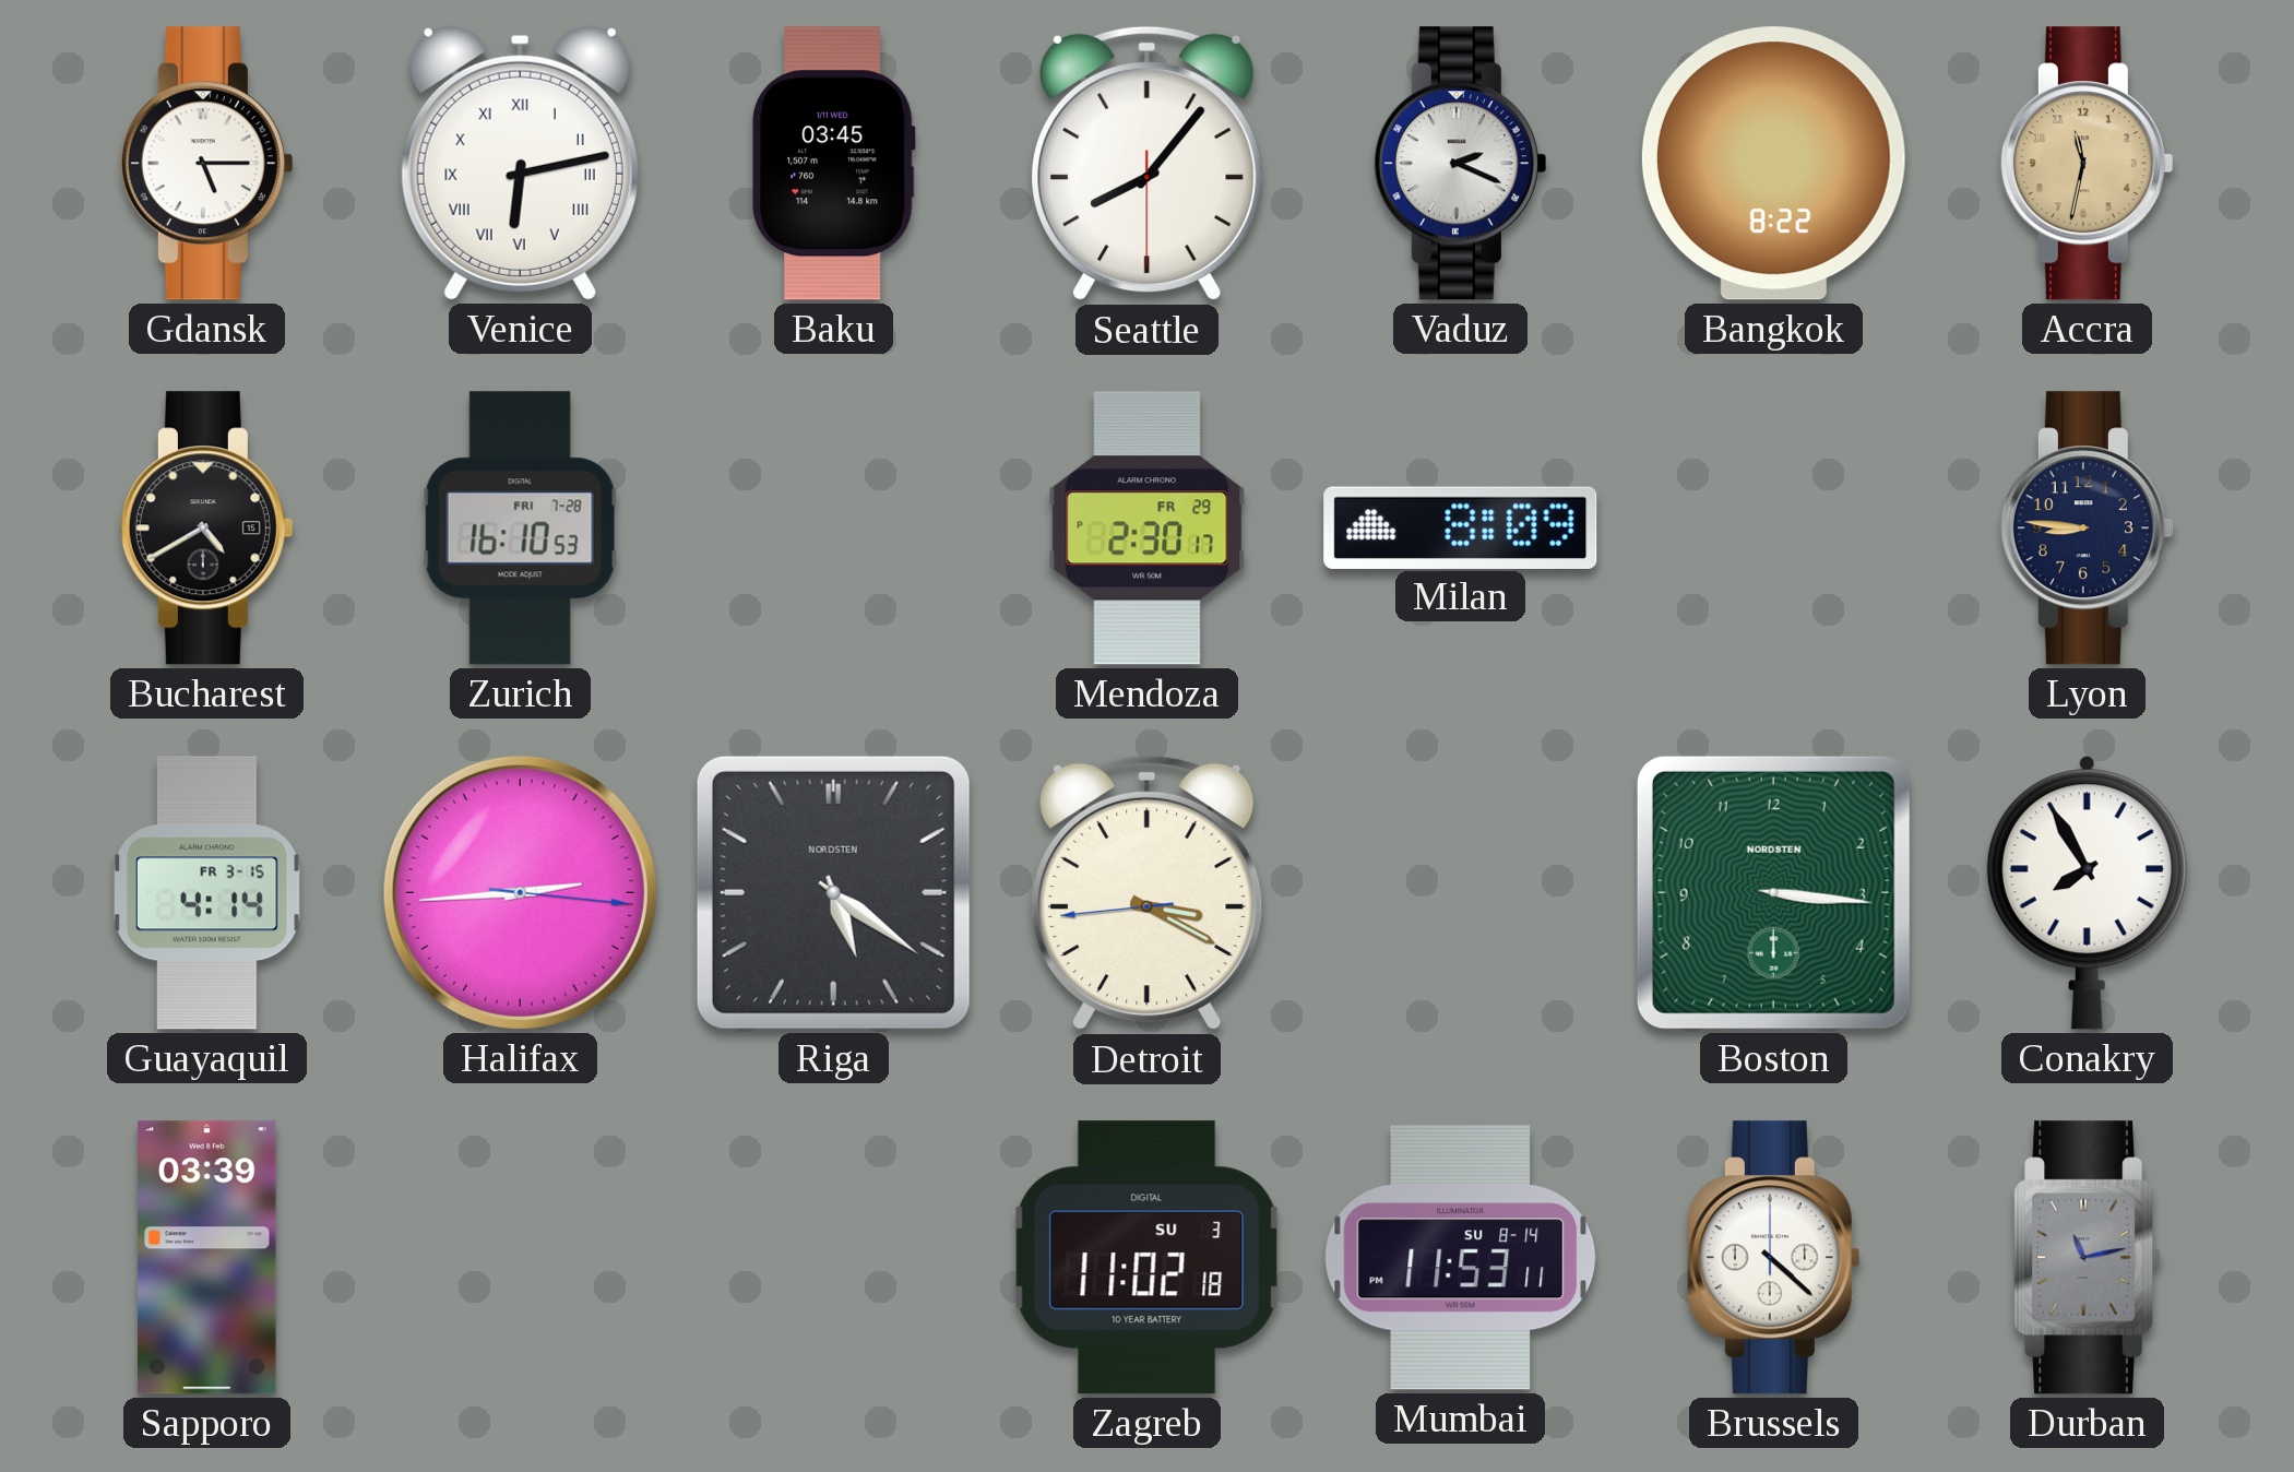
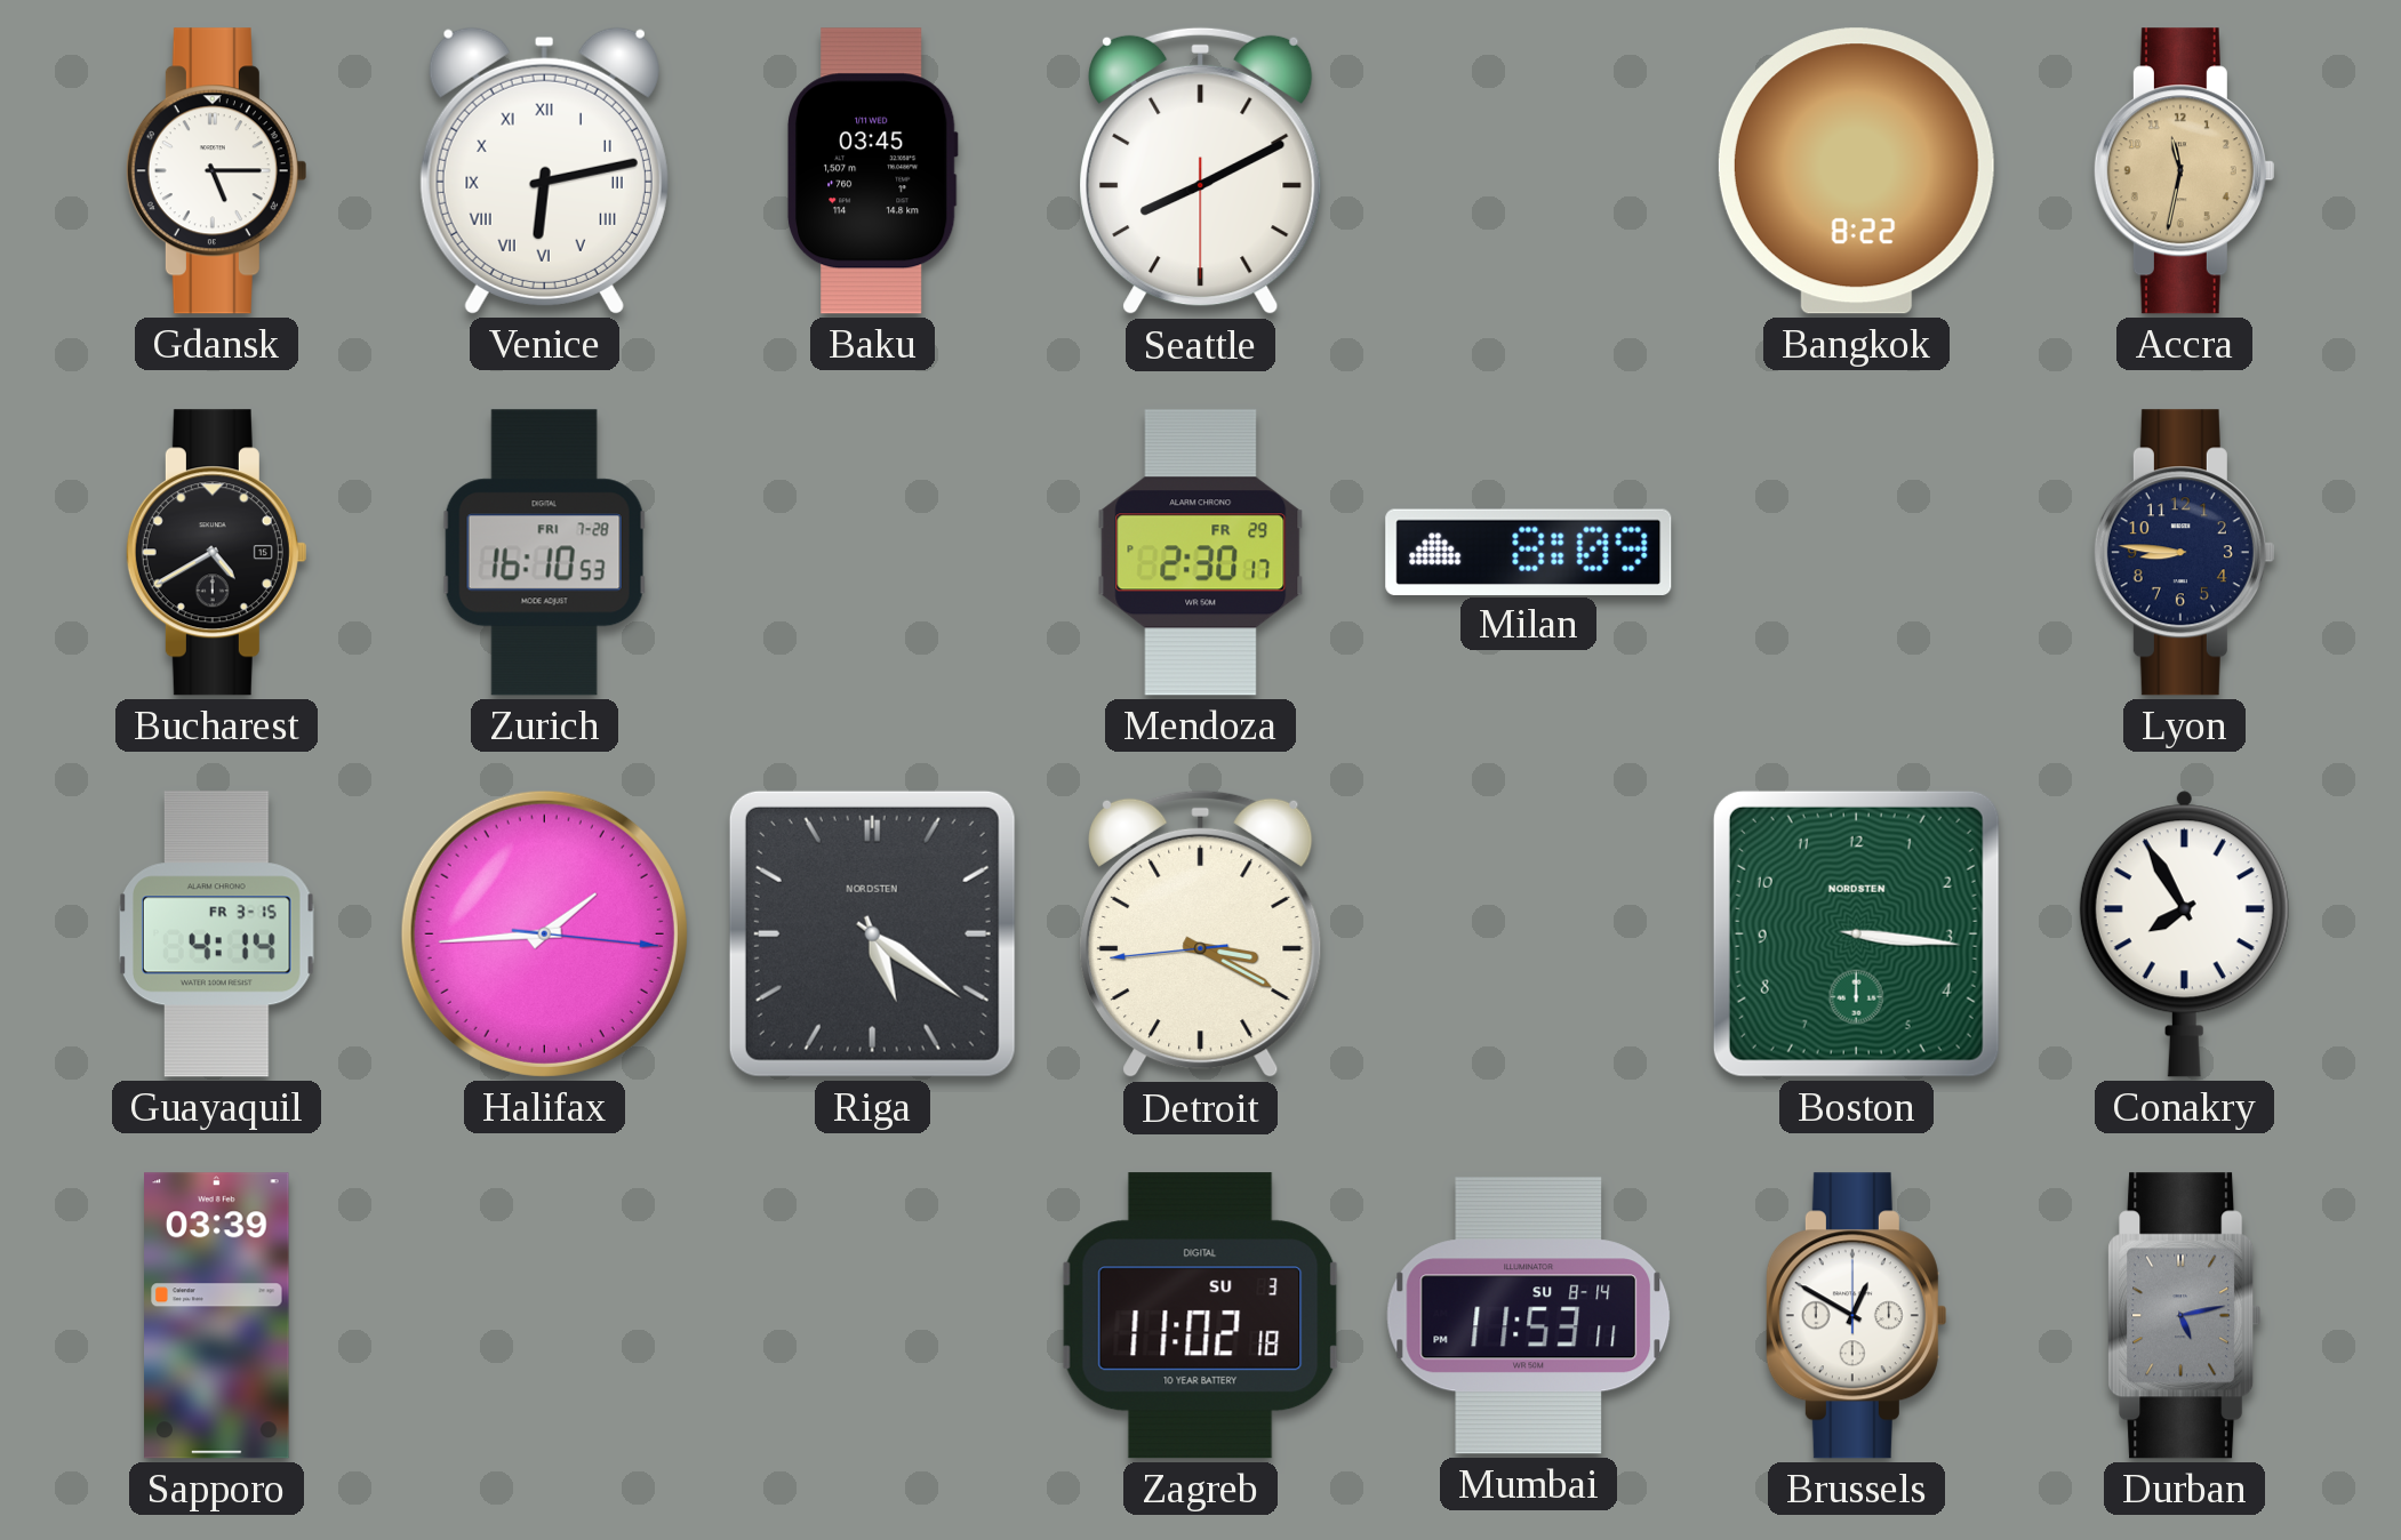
Seattle: 8:06 -> 8:10 (1201, 171)
Vaduz: 2:19 -> none (1460, 164)
Halifax: 2:44 -> 1:44 (544, 933)
Brussels: 4:22 -> 12:50 (1856, 1316)
Durban: 11:13 -> 5:13 (2185, 1316)
